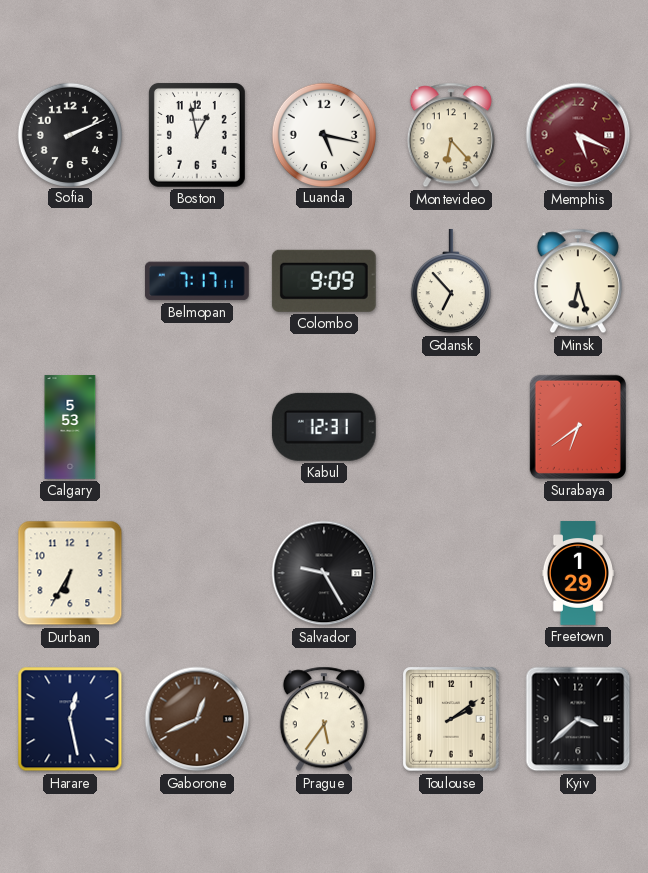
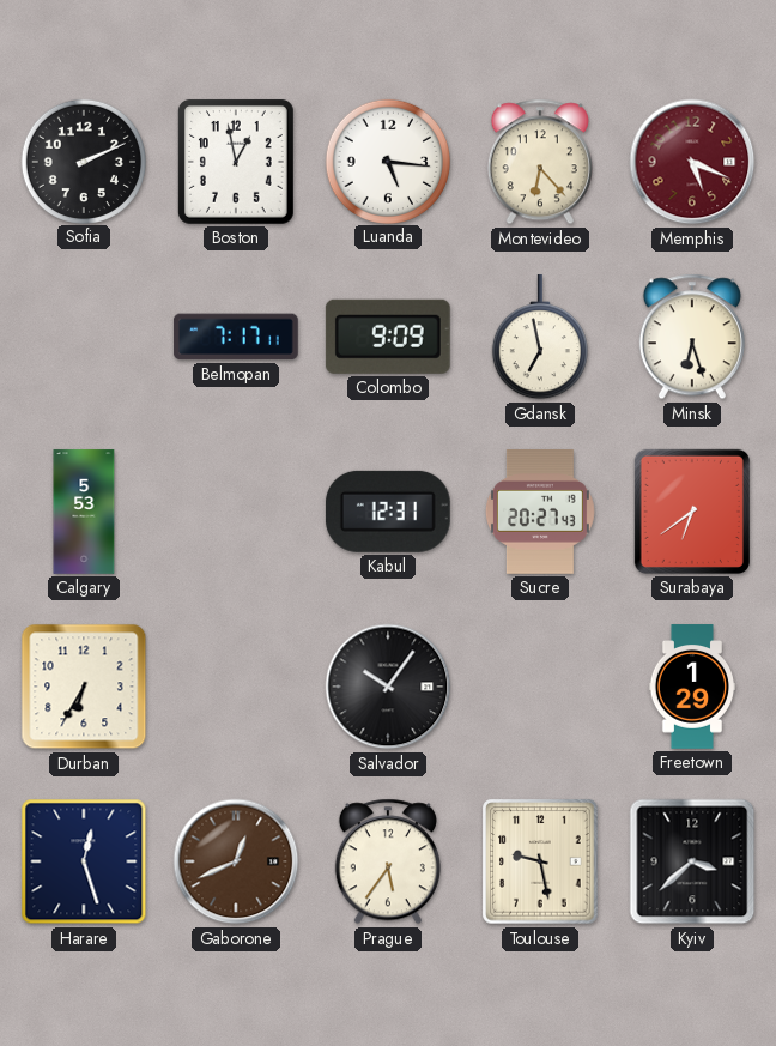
Luanda: 5:17 -> 5:16 (387, 161)
Gdansk: 6:53 -> 6:58 (540, 338)
Sucre: none -> 20:27 (540, 513)
Salvador: 9:25 -> 10:06 (388, 687)
Harare: 12:28 -> 12:27 (84, 861)
Toulouse: 2:09 -> 9:28 (540, 861)
